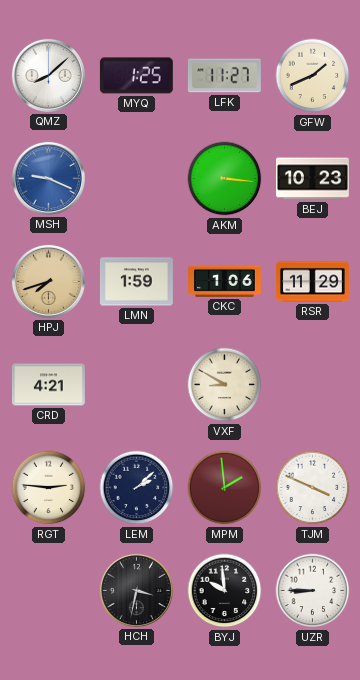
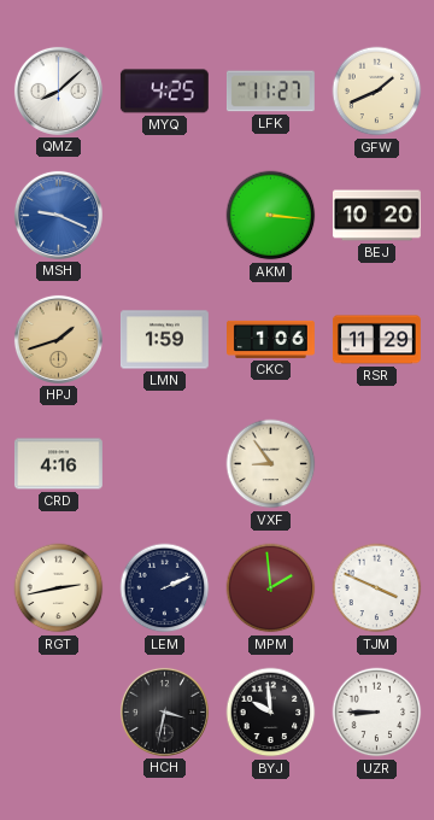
MYQ: 1:25 -> 4:25 (164, 92)
BEJ: 10:23 -> 10:20 (377, 216)
HPJ: 7:42 -> 1:42 (58, 339)
CRD: 4:21 -> 4:16 (58, 464)
VXF: 8:50 -> 8:54 (271, 464)
RGT: 2:46 -> 2:43 (59, 588)
LEM: 2:08 -> 2:11 (165, 588)
